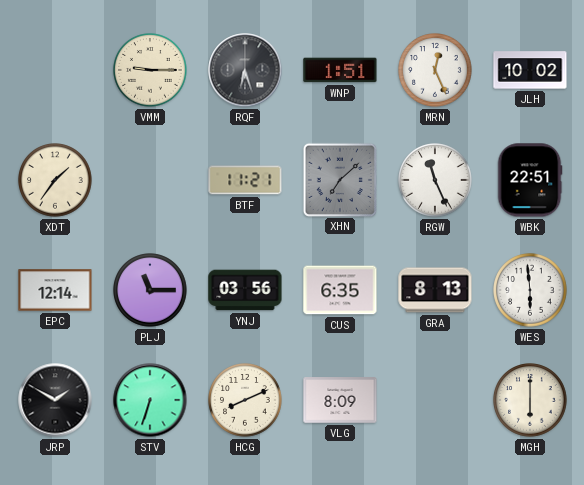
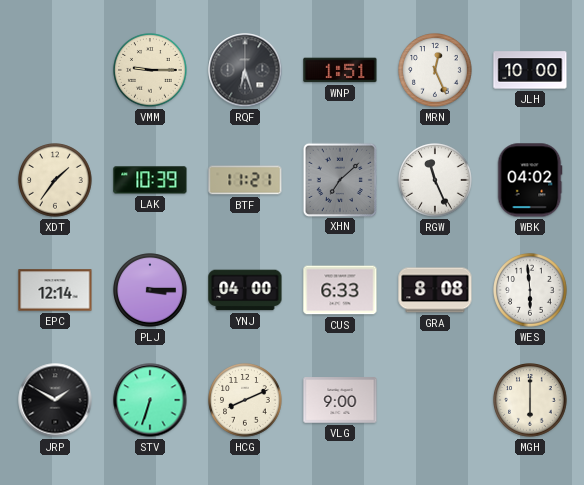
JLH: 10:02 -> 10:00 (530, 70)
LAK: none -> 10:39 (150, 180)
WBK: 22:51 -> 04:02 (530, 180)
PLJ: 11:15 -> 3:15 (150, 290)
YNJ: 03:56 -> 04:00 (245, 290)
CUS: 6:35 -> 6:33 (340, 290)
GRA: 8:13 -> 8:08 (435, 290)
VLG: 8:09 -> 9:00 (340, 400)
